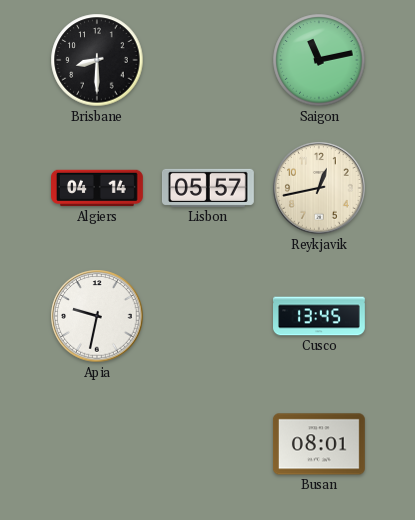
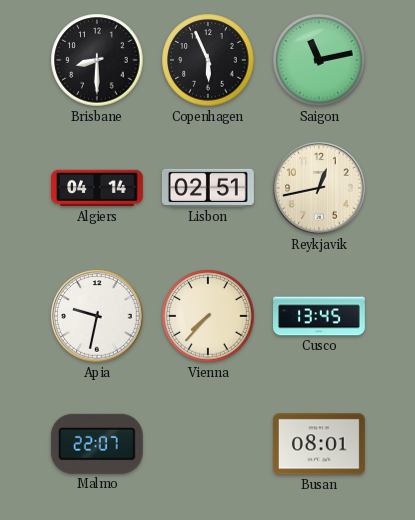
Copenhagen: none -> 5:56 (208, 60)
Lisbon: 05:57 -> 02:51 (208, 188)
Vienna: none -> 7:37 (208, 316)
Malmo: none -> 22:07 (97, 444)
